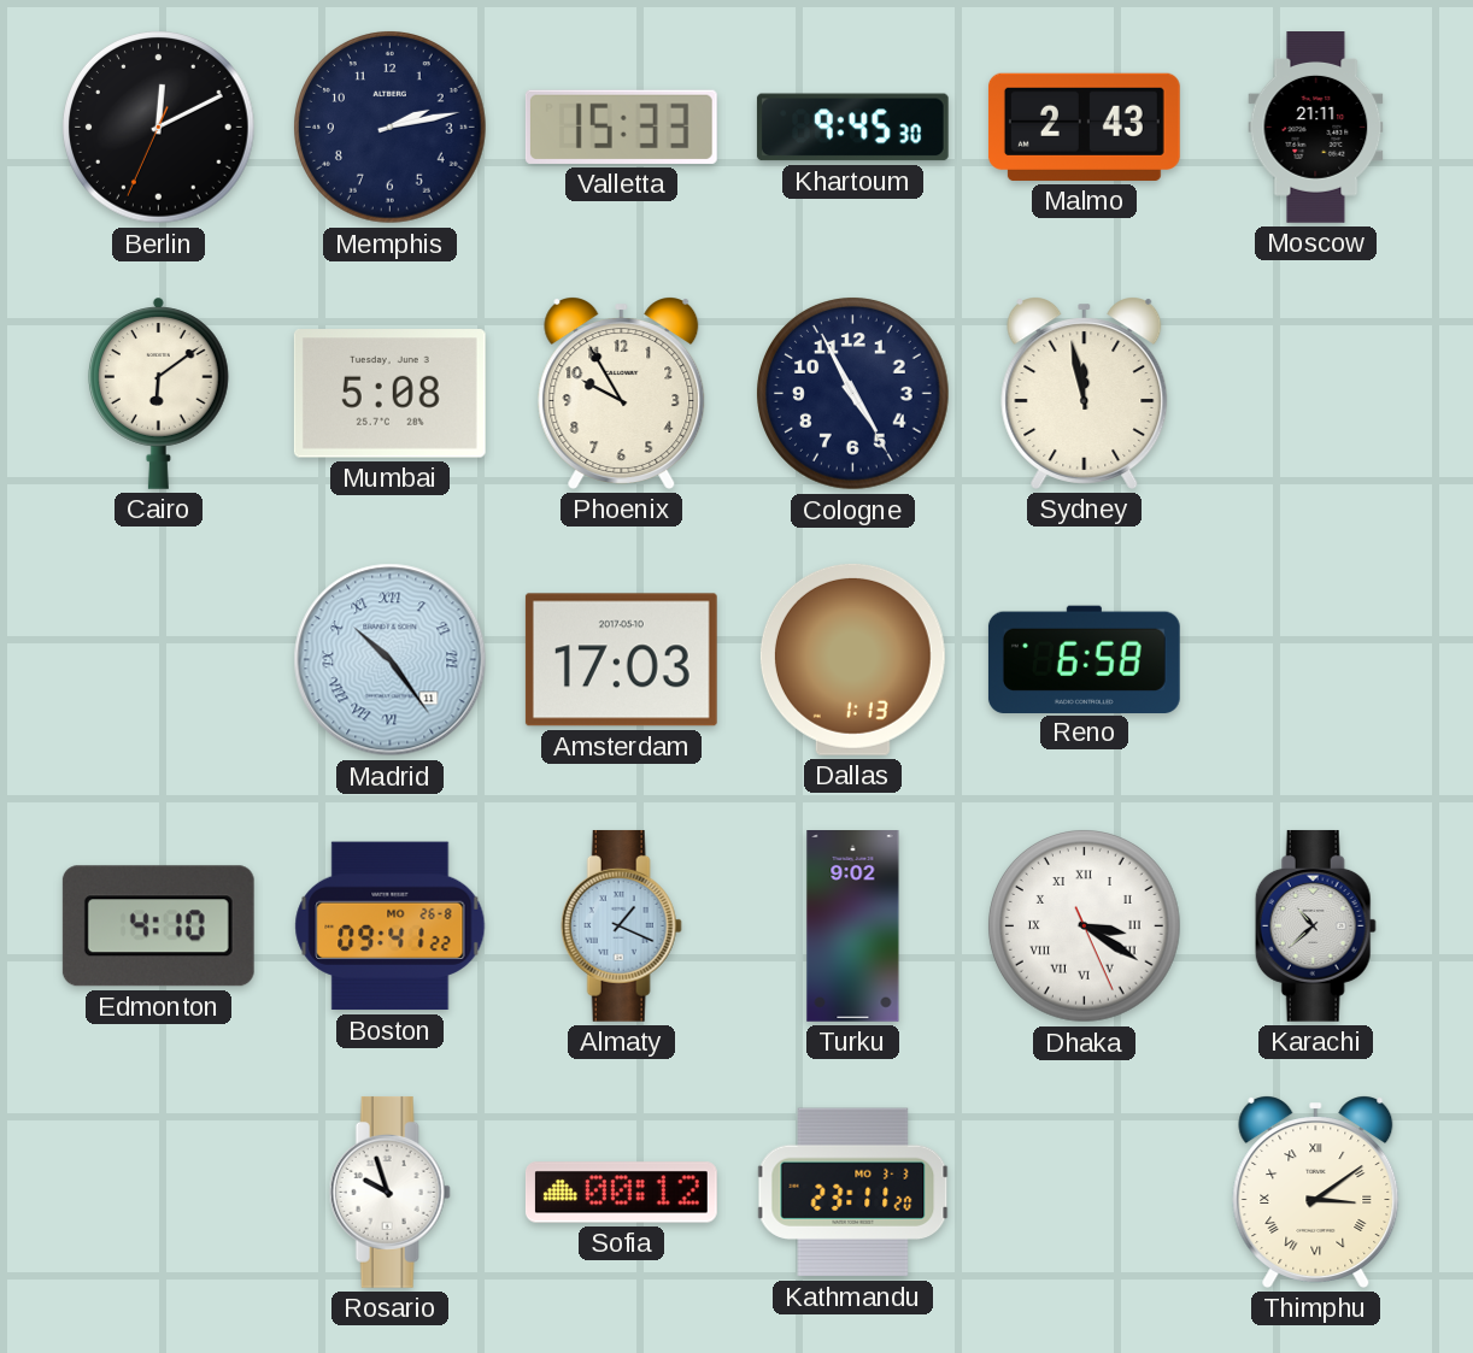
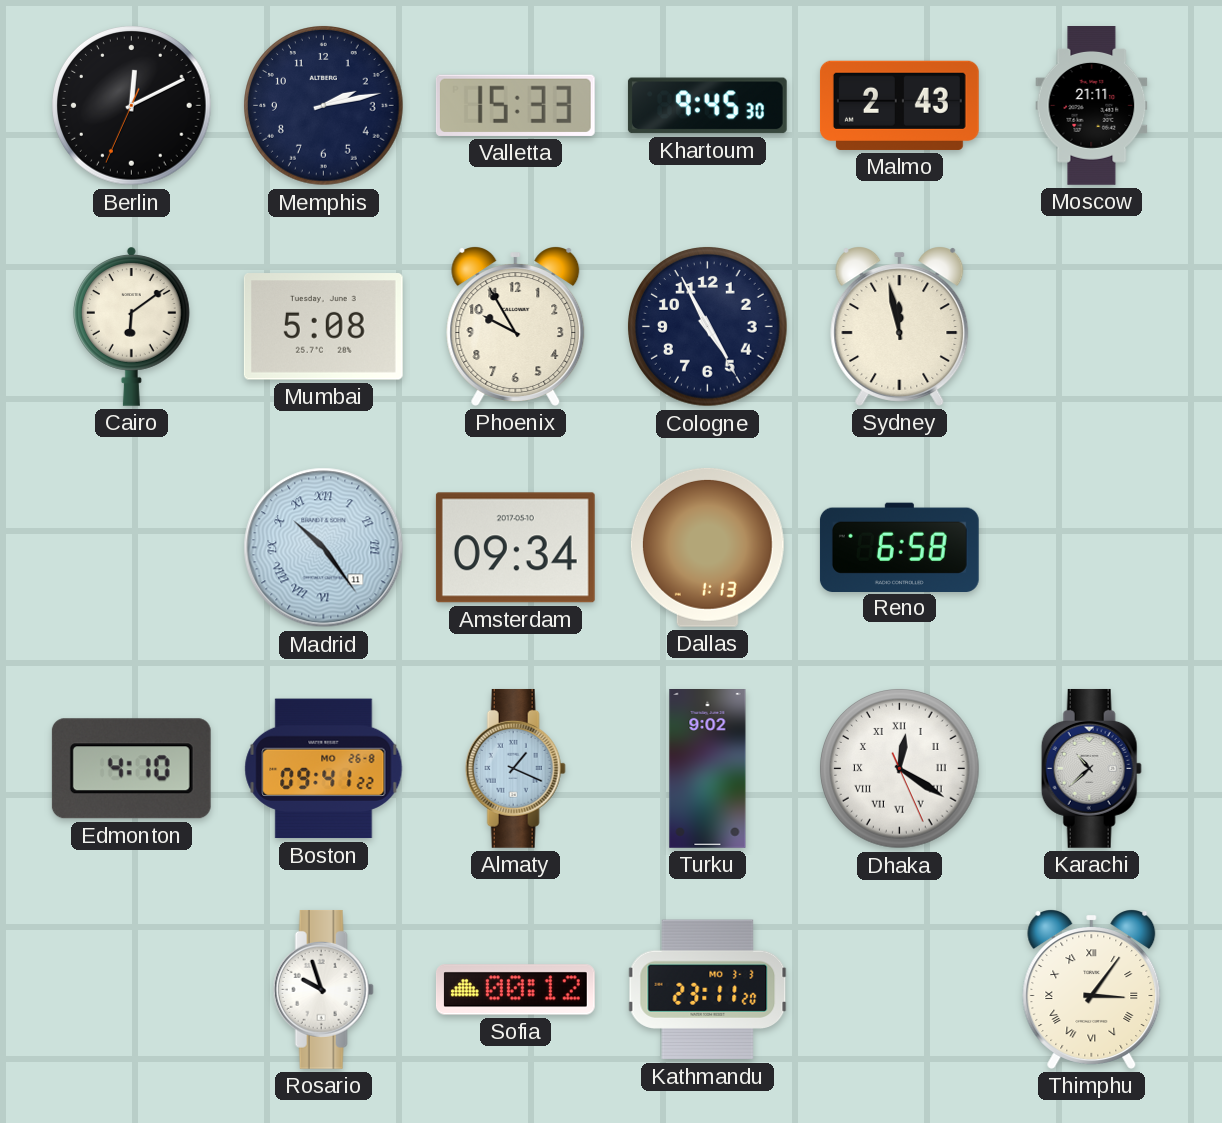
Amsterdam: 17:03 -> 09:34 (515, 548)
Dhaka: 3:20 -> 12:20 (900, 769)
Thimphu: 3:09 -> 3:06 (1092, 989)
